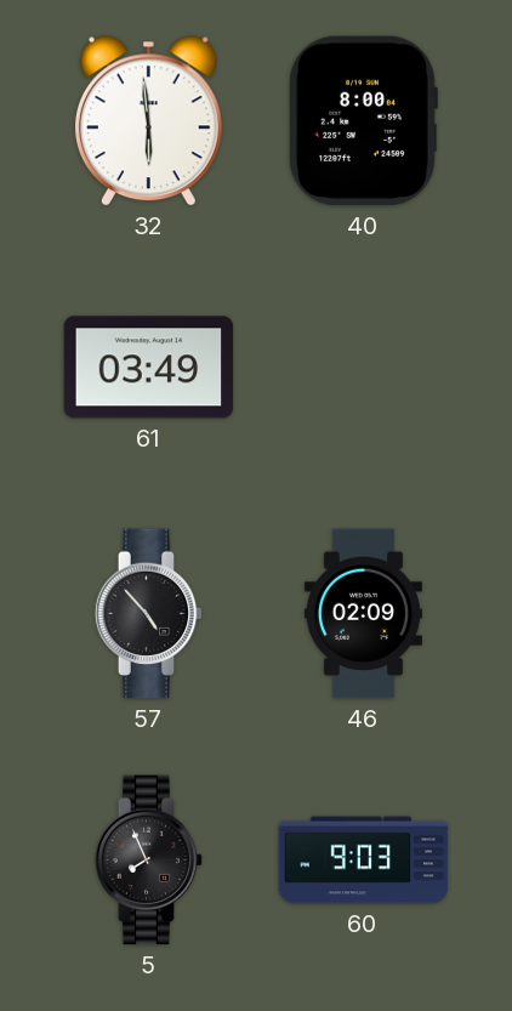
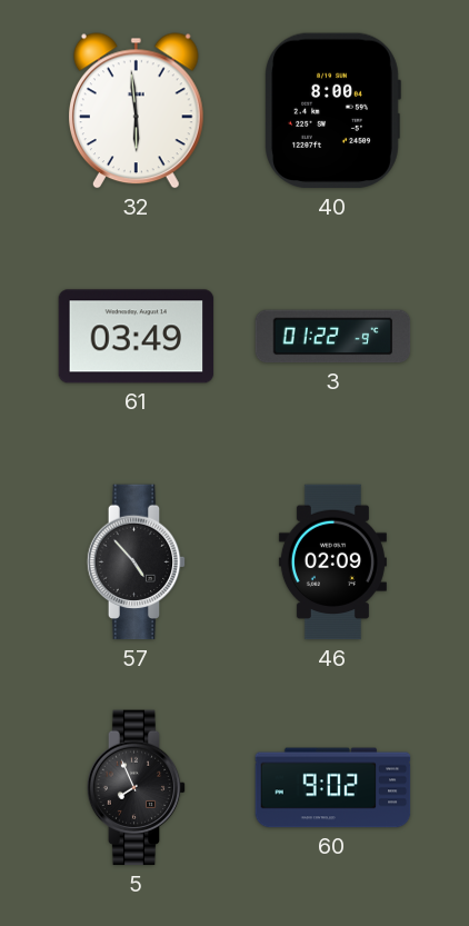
3: none -> 01:22 (333, 337)
60: 9:03 -> 9:02 (333, 788)
